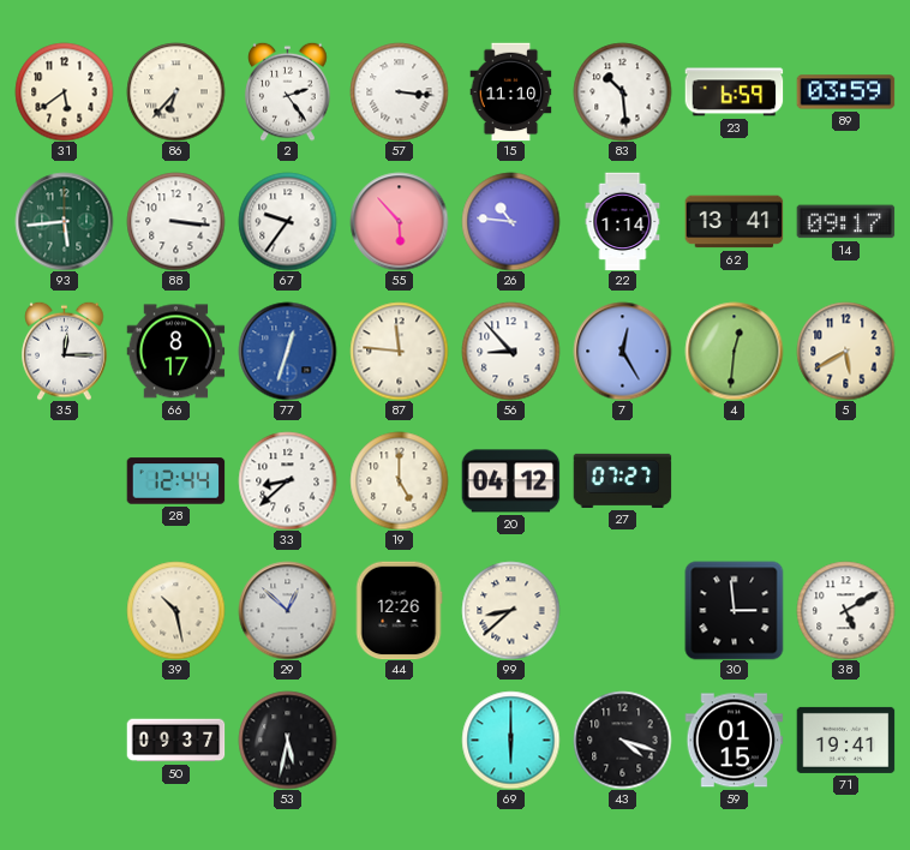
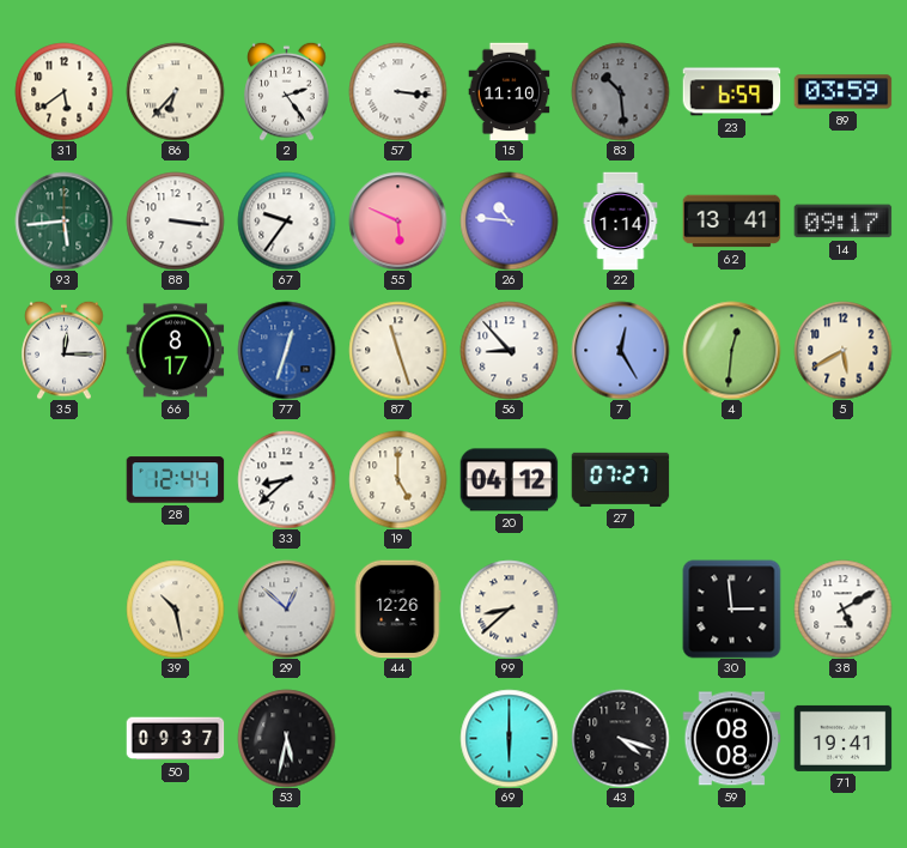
83 dial: white -> grey (620, 91)
55: 5:53 -> 5:49 (397, 220)
87: 11:46 -> 11:27 (397, 350)
59: 01:15 -> 08:08 (731, 739)
